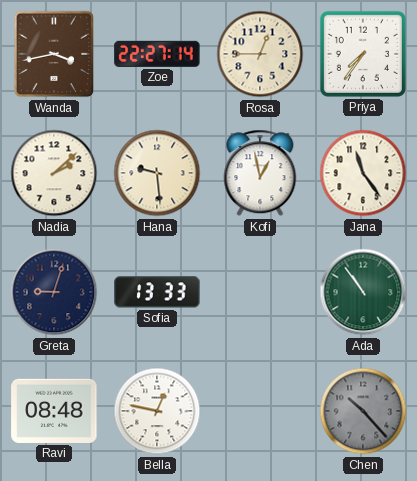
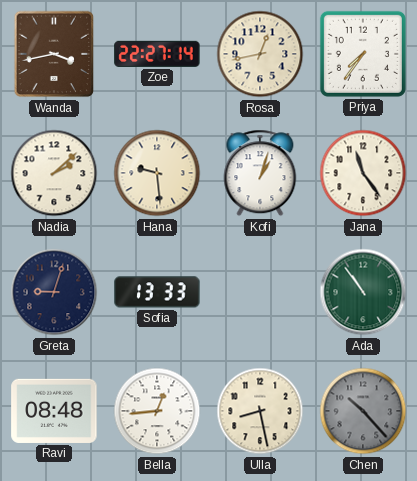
Rosa: 12:45 -> 12:43 (260, 54)
Kofi: 12:58 -> 1:03 (260, 173)
Bella: 12:47 -> 12:44 (157, 411)
Ulla: none -> 8:28 (260, 411)
